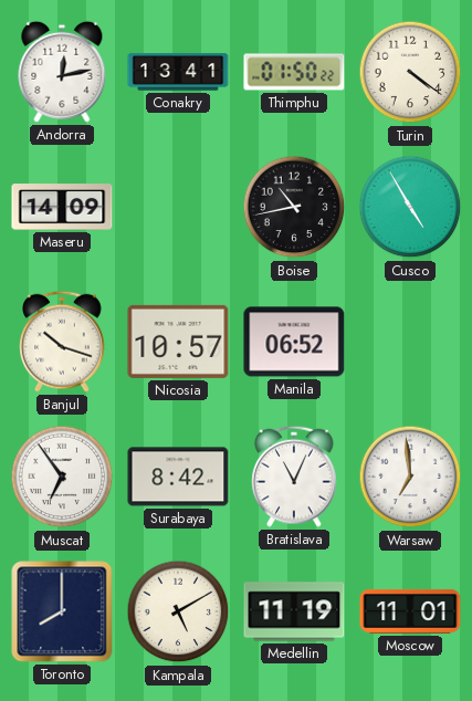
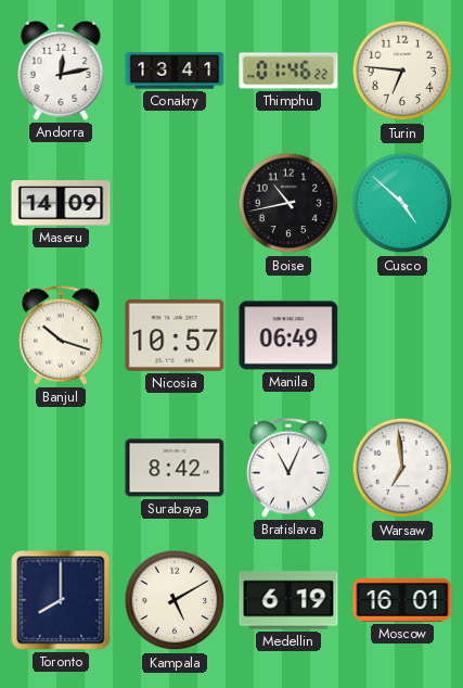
Thimphu: 01:50 -> 01:46 (288, 71)
Turin: 4:21 -> 6:46 (402, 71)
Cusco: 4:55 -> 4:52 (402, 203)
Manila: 06:52 -> 06:49 (288, 335)
Muscat: 6:54 -> none (62, 477)
Medellin: 11:19 -> 6:19 (288, 600)
Moscow: 11:01 -> 16:01 (402, 600)
